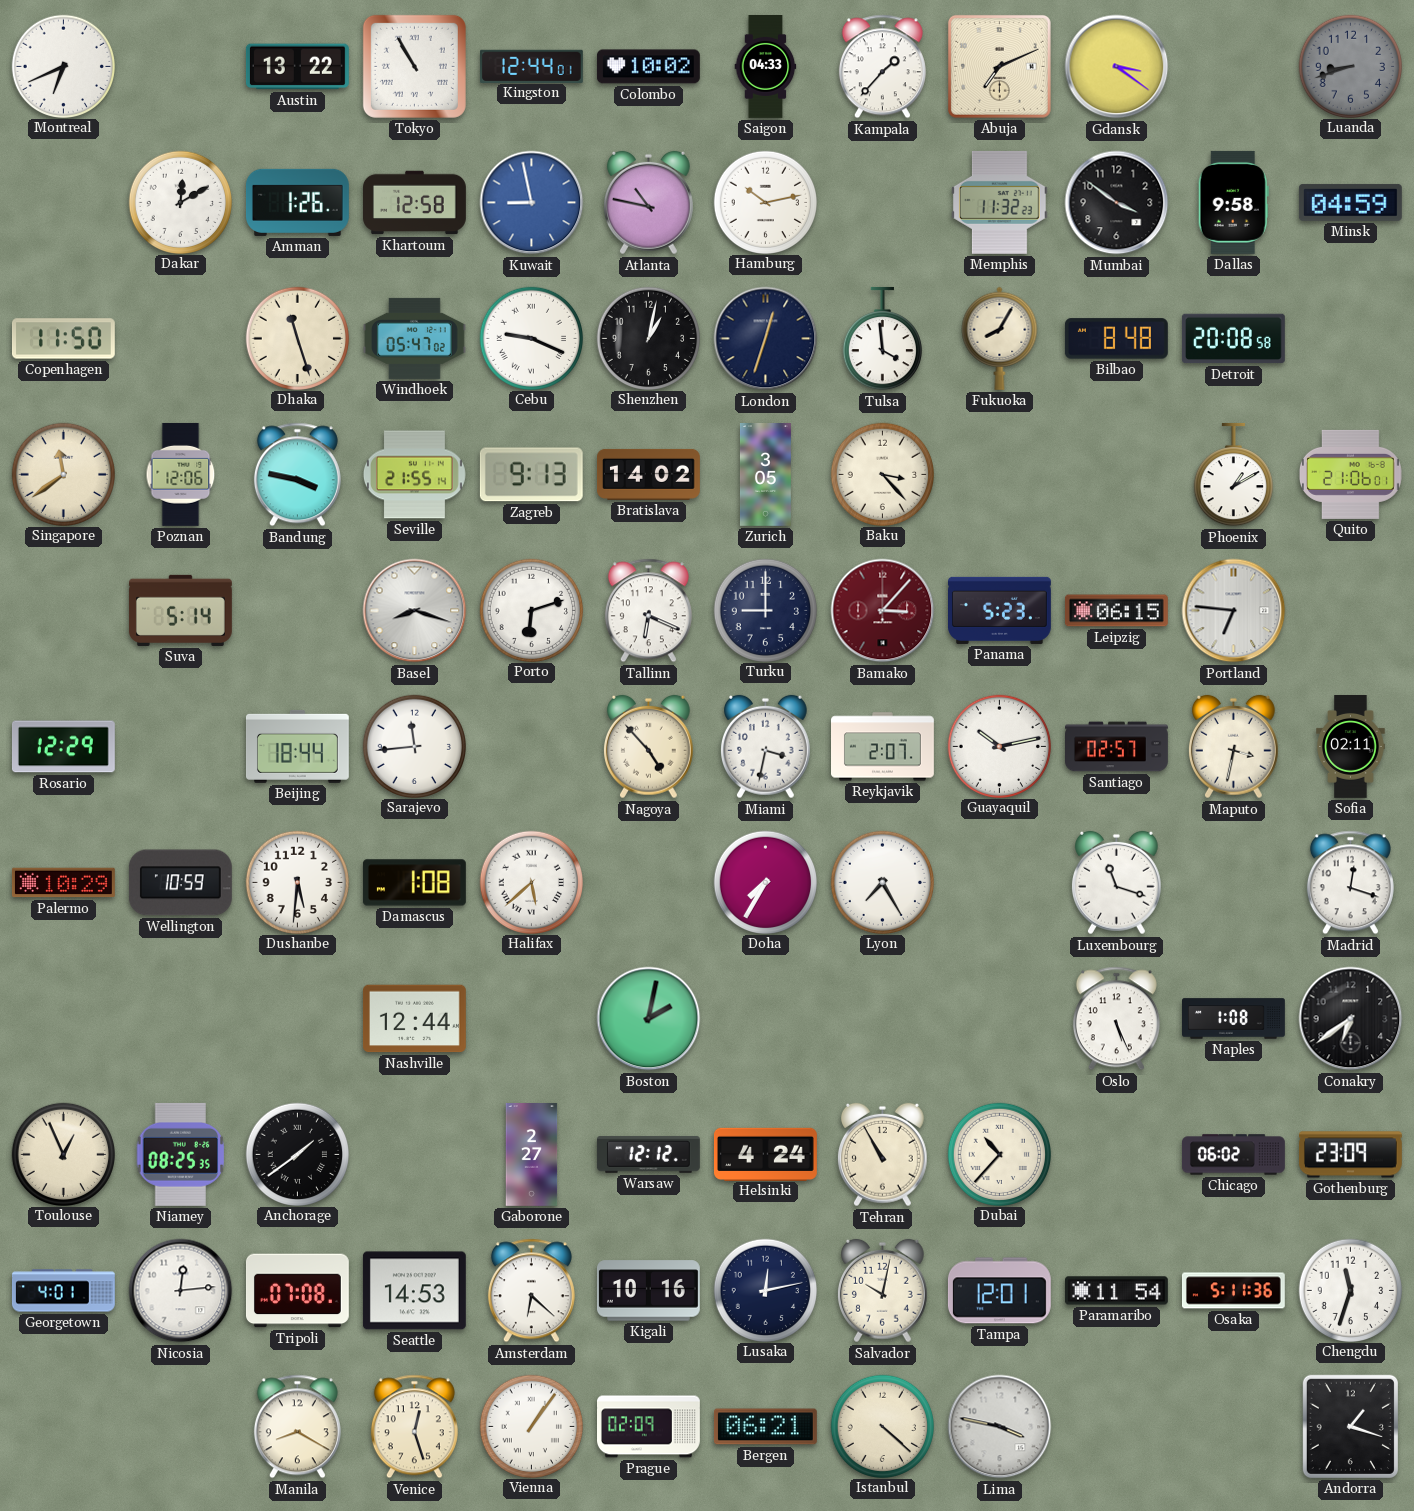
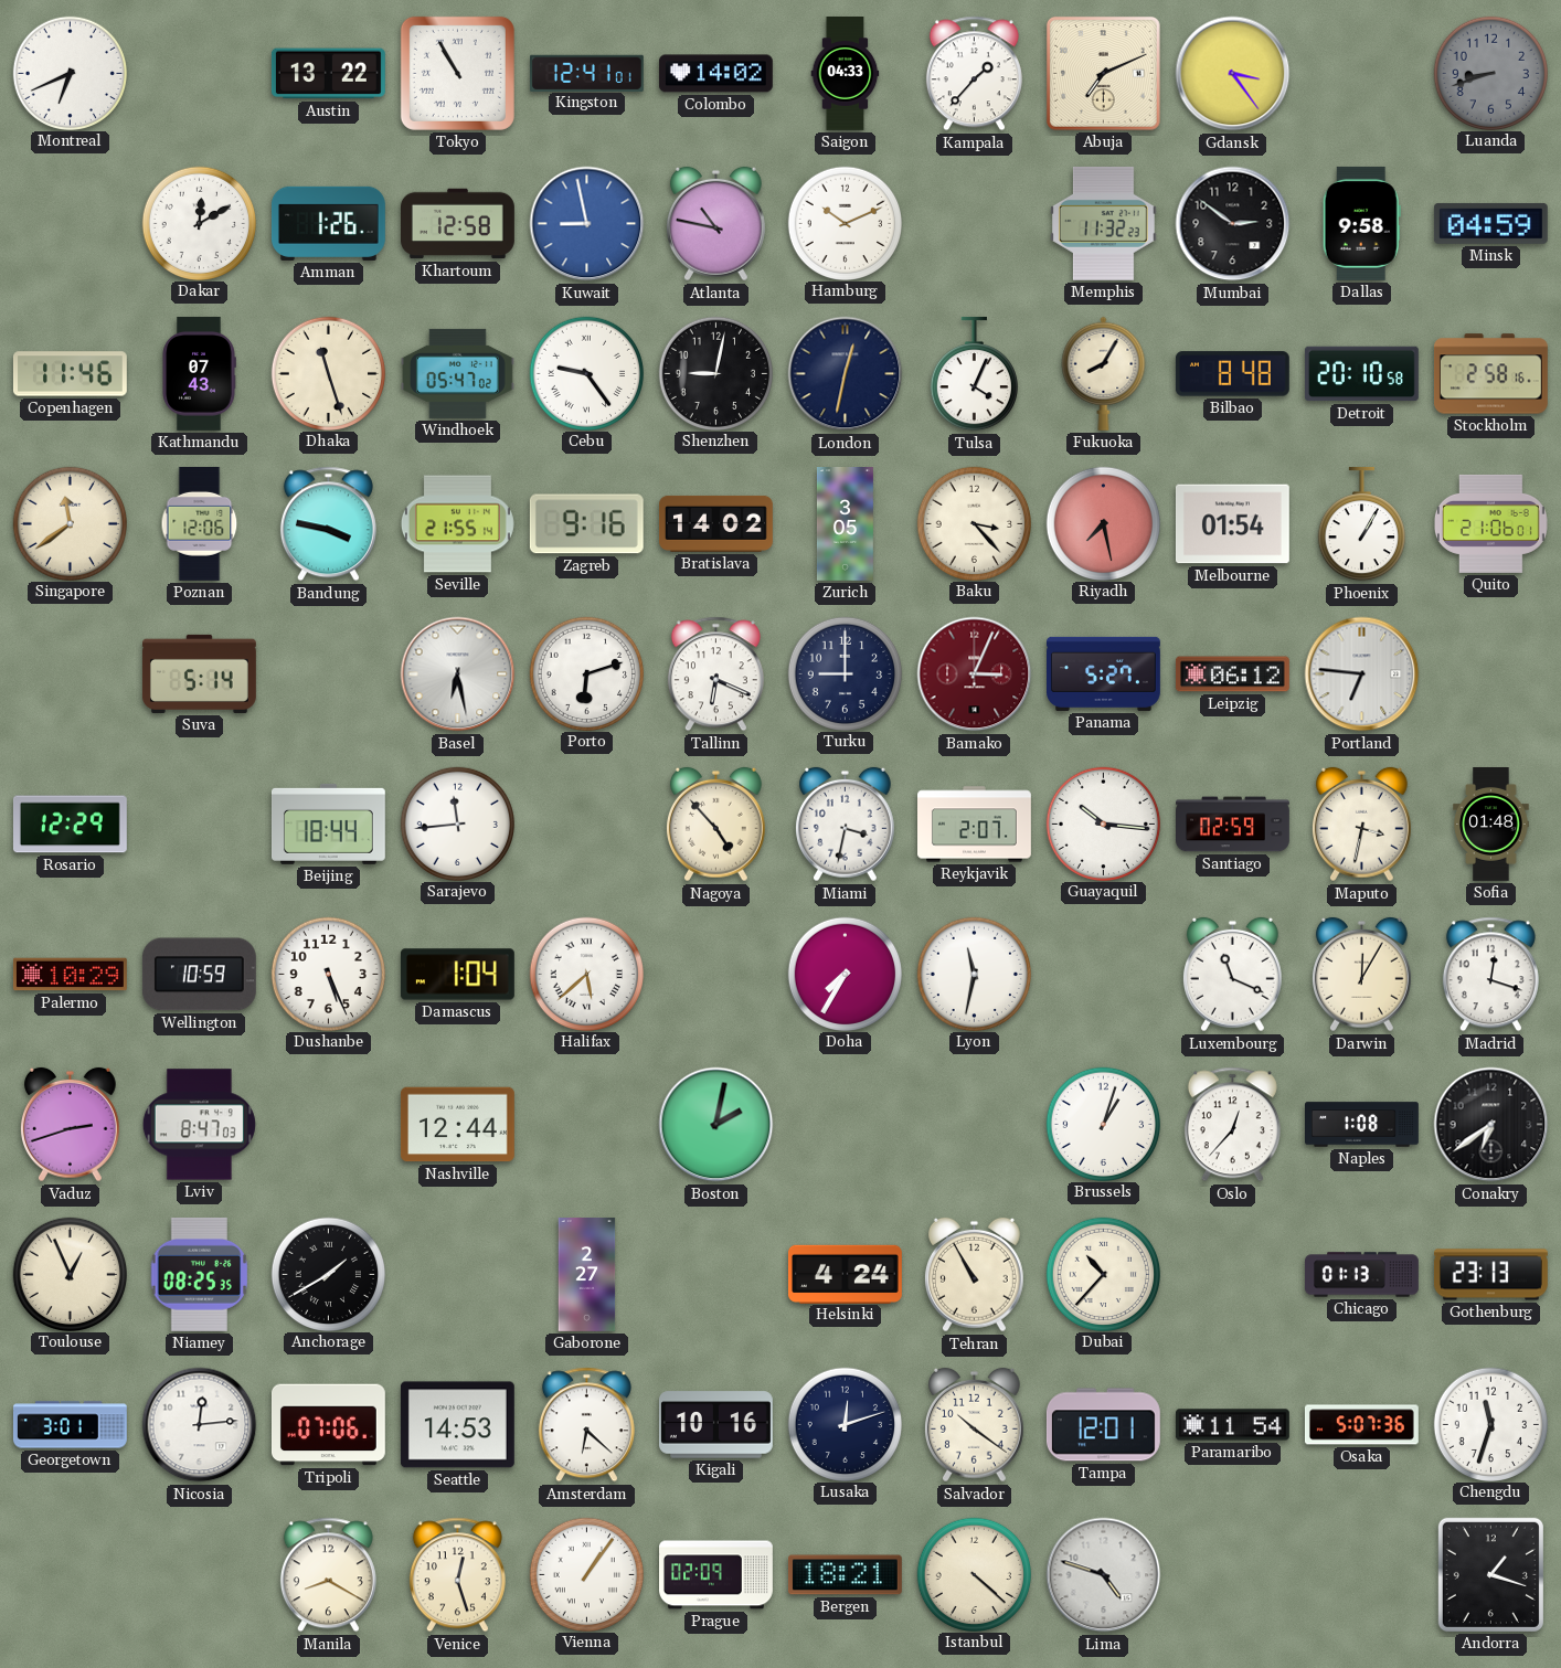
Kingston: 12:44 -> 12:41 (586, 73)
Colombo: 10:02 -> 14:02 (715, 74)
Gdansk: 3:21 -> 3:24 (1233, 74)
Hamburg: 10:13 -> 10:11 (845, 223)
Mumbai: 3:51 -> 2:51 (1233, 224)
Copenhagen: 11:50 -> 11:46 (70, 374)
Kathmandu: none -> 07:43 (199, 374)
Cebu: 9:19 -> 9:24 (586, 373)
Shenzhen: 1:02 -> 9:02 (715, 373)
London: 12:33 -> 12:32 (846, 374)
Tulsa: 3:59 -> 4:04 (974, 374)
Detroit: 20:08 -> 20:10 (1361, 374)
Stockholm: none -> 2:58 (1490, 374)
Zagreb: 9:13 -> 9:16 (586, 524)
Riyadh: none -> 7:28 (1103, 523)
Melbourne: none -> 01:54 (1232, 524)
Phoenix: 1:10 -> 1:05 (1361, 524)
Basel: 8:18 -> 6:28 (458, 674)
Bamako: 3:07 -> 3:04 (975, 674)
Panama: 5:23 -> 5:27 (1104, 673)
Leipzig: 06:15 -> 06:12 (1232, 674)
Guayaquil: 10:13 -> 10:16 (1103, 824)
Santiago: 02:57 -> 02:59 (1233, 825)
Sofia: 02:11 -> 01:48 (1491, 825)
Dushanbe: 5:31 -> 5:26 (328, 974)
Damascus: 1:08 -> 1:04 (457, 975)
Lyon: 7:25 -> 11:32 (974, 974)
Luxembourg: 11:18 -> 11:19 (1232, 975)
Darwin: none -> 12:05 (1361, 975)
Vaduz: none -> 2:42 (70, 1125)
Lviv: none -> 8:47 (199, 1125)
Brussels: none -> 1:03 (1103, 1124)
Oslo: 5:26 -> 12:37 (1232, 1125)
Anchorage: 1:39 -> 1:40 (328, 1274)
Warsaw: 12:12 -> none (648, 1155)
Chicago: 06:02 -> 01:13 (1361, 1275)
Gothenburg: 23:09 -> 23:13 (1490, 1275)
Georgetown: 4:01 -> 3:01 (70, 1425)
Tripoli: 07:08 -> 07:06 (328, 1425)
Lusaka: 12:13 -> 12:12 (845, 1424)
Salvador: 10:02 -> 10:21 (974, 1425)
Osaka: 5:11 -> 5:07 (1361, 1425)
Bergen: 06:21 -> 18:21 (845, 1575)
Lima: 3:47 -> 4:48 (1104, 1575)
